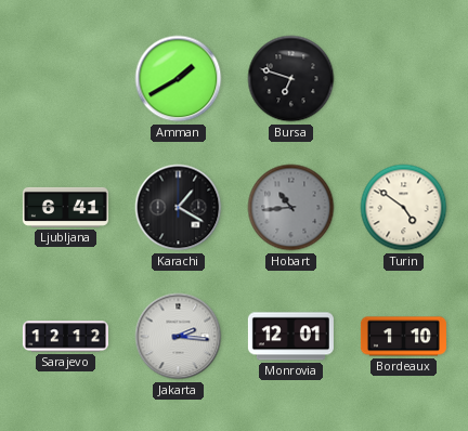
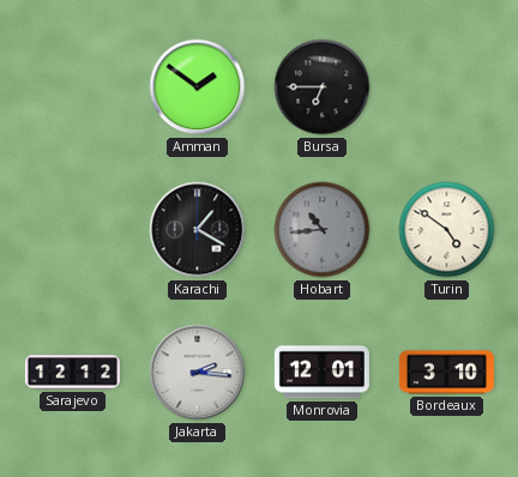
Amman: 1:40 -> 1:51 (198, 87)
Bursa: 6:48 -> 6:45 (323, 87)
Ljubljana: 6:41 -> none (65, 207)
Bordeaux: 1:10 -> 3:10 (446, 373)
